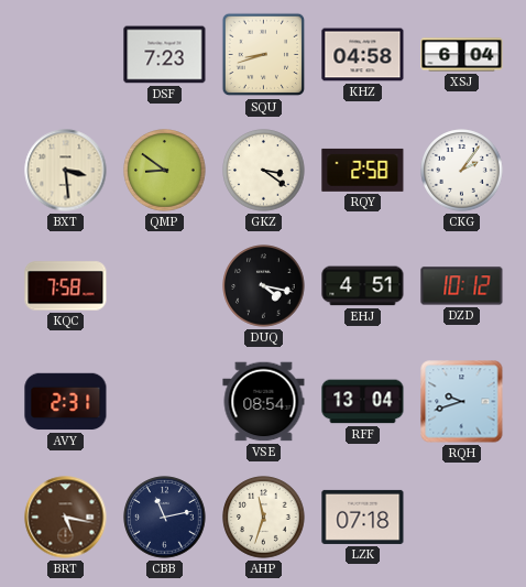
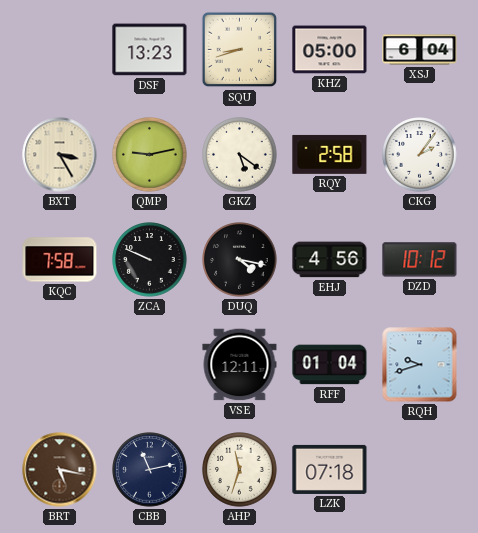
DSF: 7:23 -> 13:23 (150, 50)
KHZ: 04:58 -> 05:00 (330, 50)
BXT: 3:29 -> 3:25 (60, 155)
QMP: 8:51 -> 9:13 (150, 155)
GKZ: 3:21 -> 5:21 (240, 155)
ZCA: none -> 9:49 (150, 260)
EHJ: 4:51 -> 4:56 (330, 260)
AVY: 2:31 -> none (66, 402)
VSE: 08:54 -> 12:11 (240, 365)
RFF: 13:04 -> 01:04 (330, 365)
